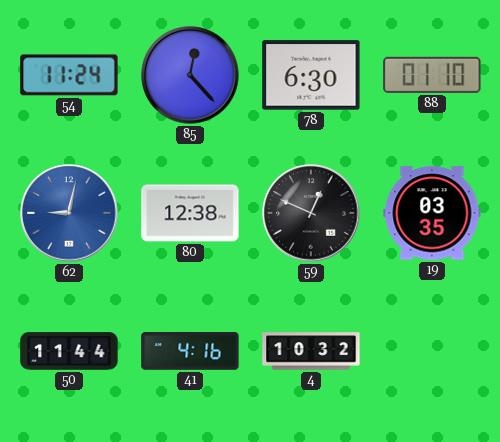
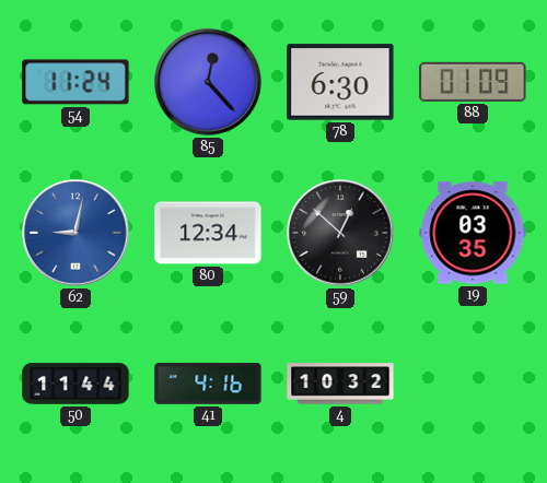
88: 01:10 -> 01:09 (473, 82)
80: 12:38 -> 12:34 (208, 233)
59: 12:49 -> 12:52 (340, 233)
